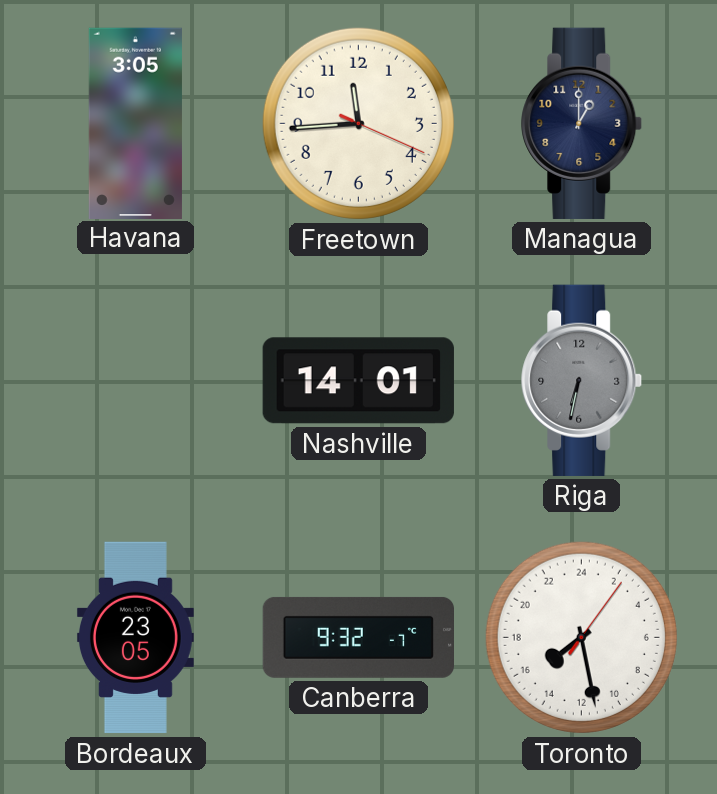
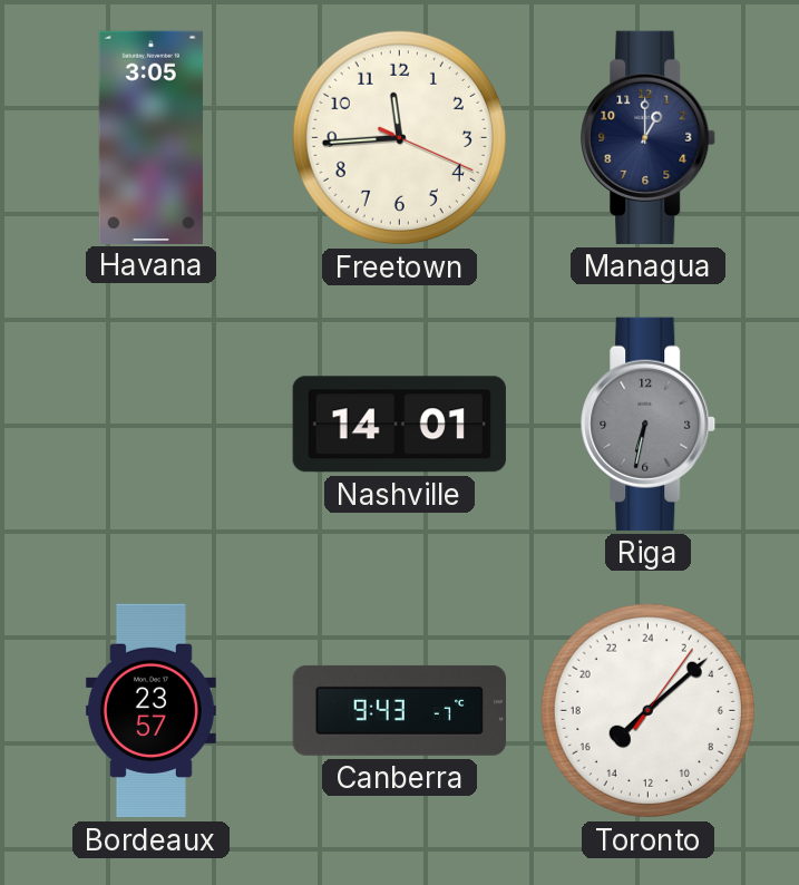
Bordeaux: 23:05 -> 23:57 (150, 711)
Canberra: 9:32 -> 9:43 (399, 710)
Toronto: 15:28 -> 15:08 (647, 710)
